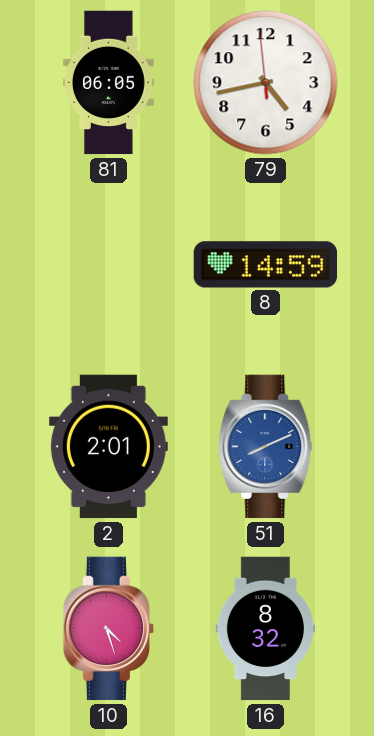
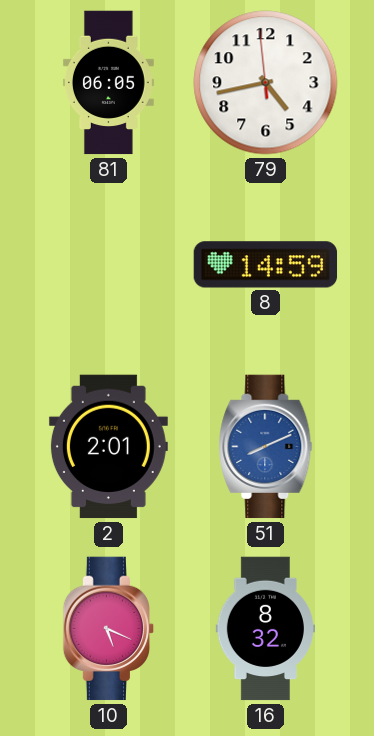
10: 4:27 -> 5:19 (109, 629)
